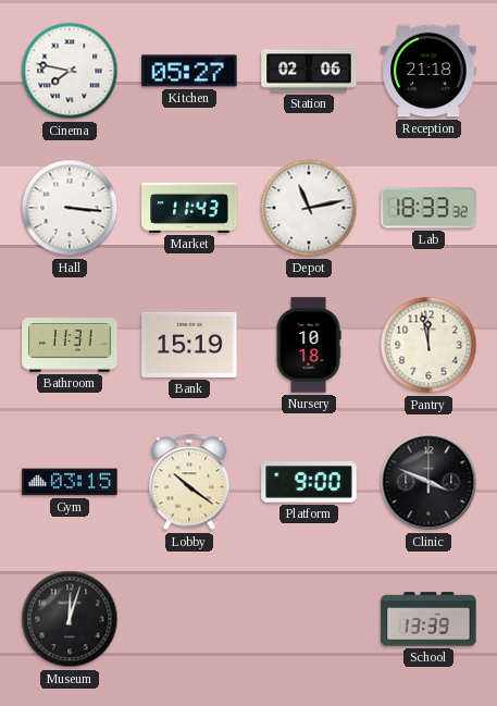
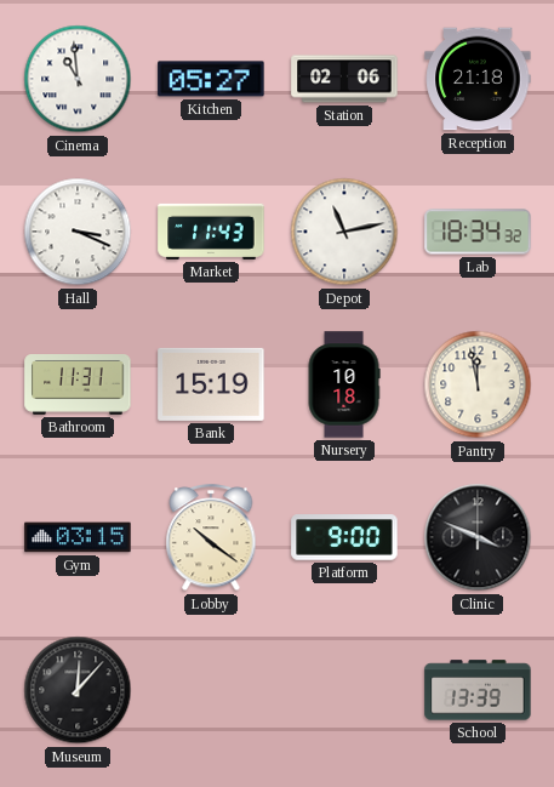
Cinema: 7:47 -> 10:59 (78, 79)
Hall: 3:16 -> 3:19 (78, 232)
Lab: 18:33 -> 18:34 (478, 232)
Museum: 12:03 -> 12:07 (78, 690)
